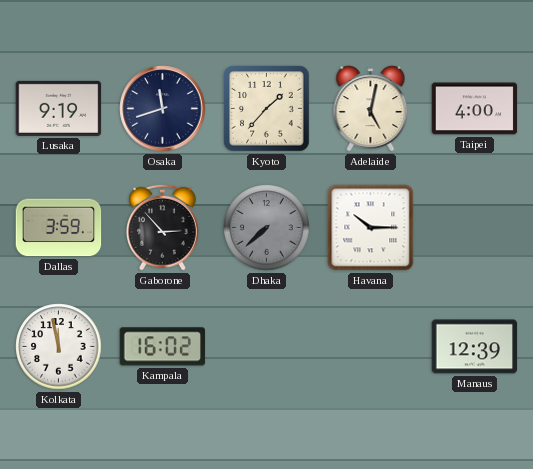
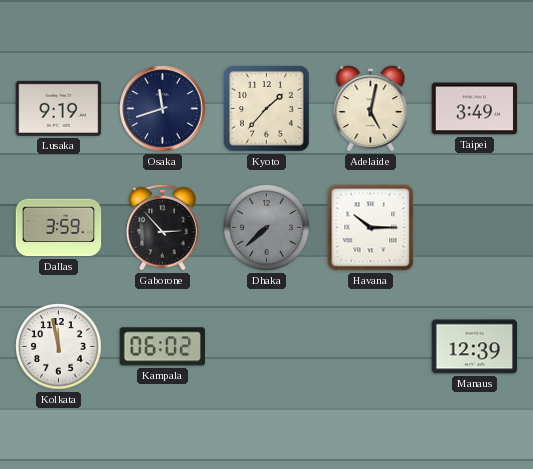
Taipei: 4:00 -> 3:49 (475, 109)
Kampala: 16:02 -> 06:02 (163, 347)
